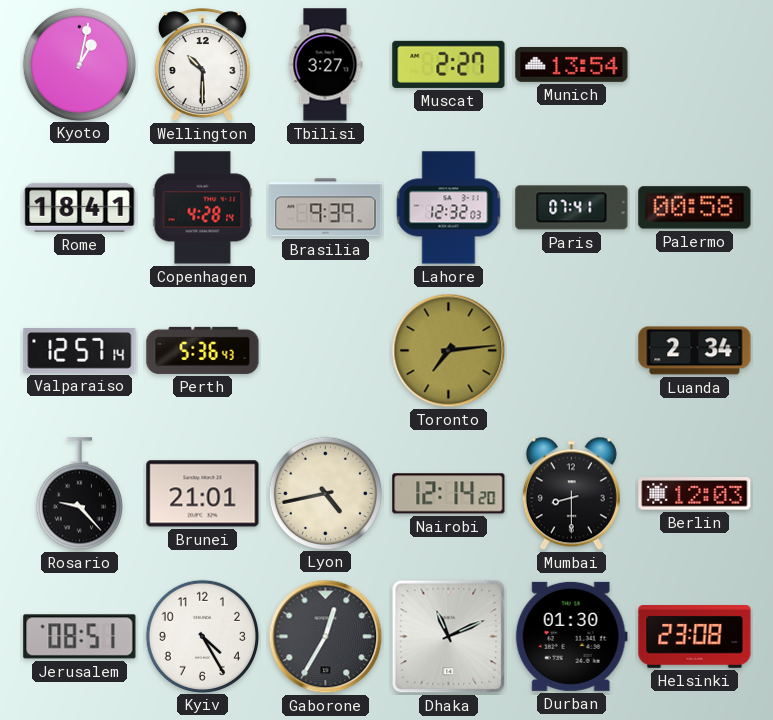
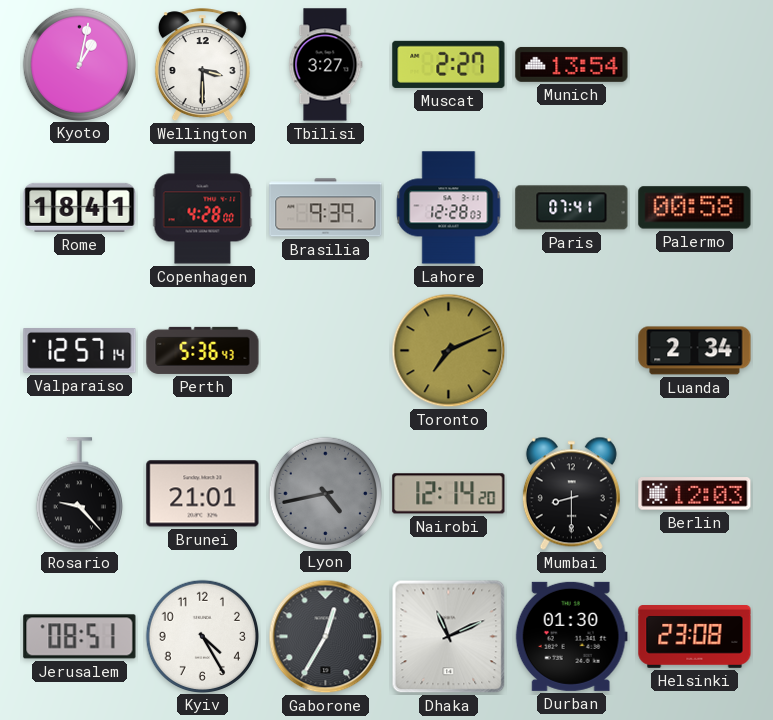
Wellington: 10:30 -> 3:30 (202, 65)
Copenhagen: 4:28:14 -> 4:28:00 (203, 208)
Lahore: 12:32 -> 12:28 (449, 208)
Toronto: 7:14 -> 7:11 (449, 351)
Lyon dial: cream -> grey (325, 493)
